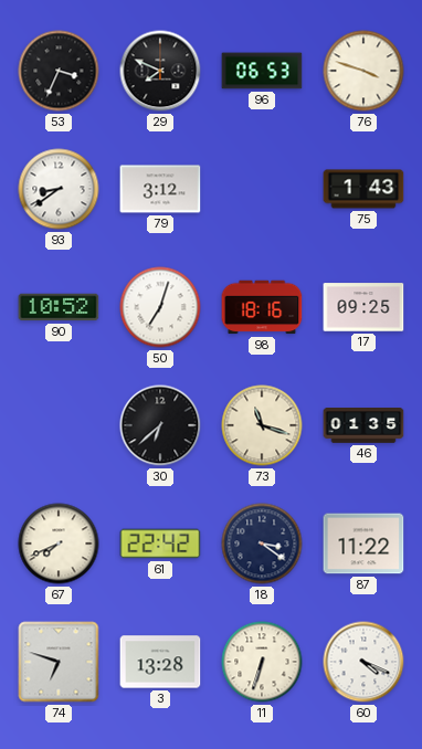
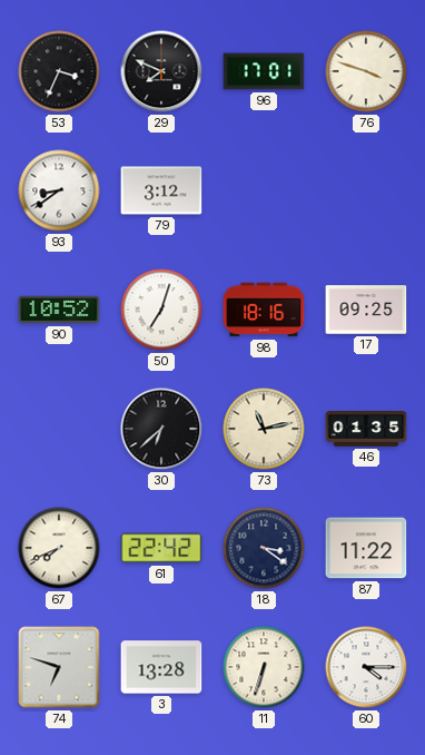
96: 06:53 -> 17:01 (264, 71)
75: 1:43 -> none (363, 189)
73: 11:18 -> 11:13 (264, 429)
60: 4:19 -> 4:15 (366, 667)
